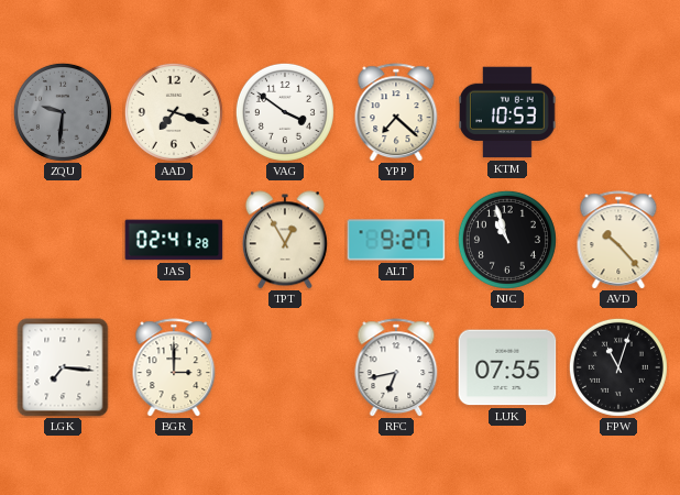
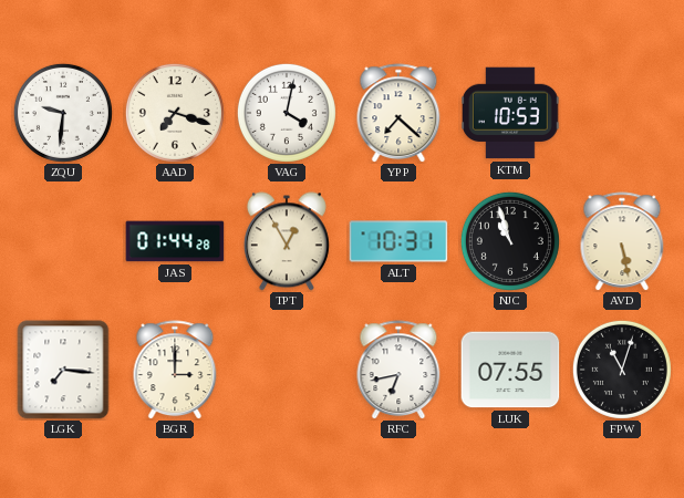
ZQU dial: grey -> white (63, 113)
VAG: 3:51 -> 4:02 (287, 113)
JAS: 02:41 -> 01:44 (175, 241)
ALT: 9:27 -> 10:31 (398, 241)
AVD: 10:23 -> 5:28 (622, 241)
